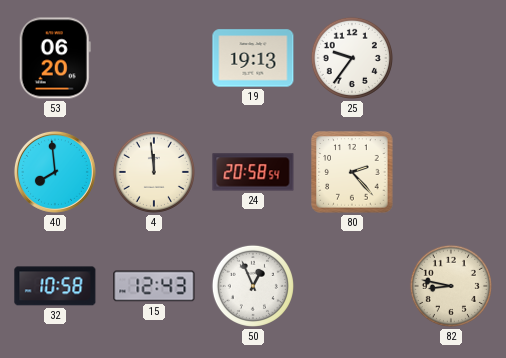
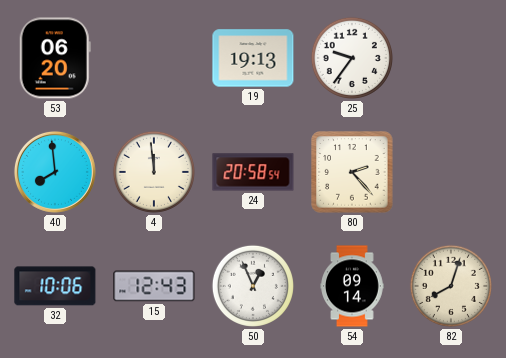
32: 10:58 -> 10:06 (55, 286)
54: none -> 09:14 (352, 286)
82: 8:47 -> 8:03 (451, 286)
